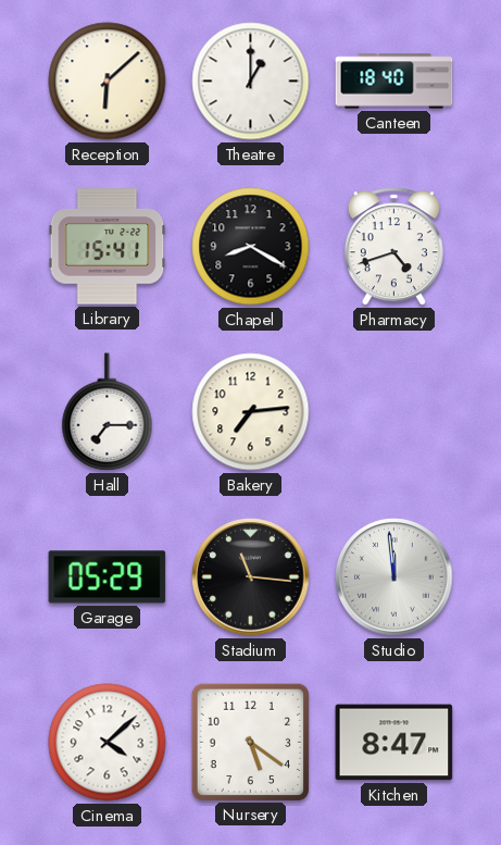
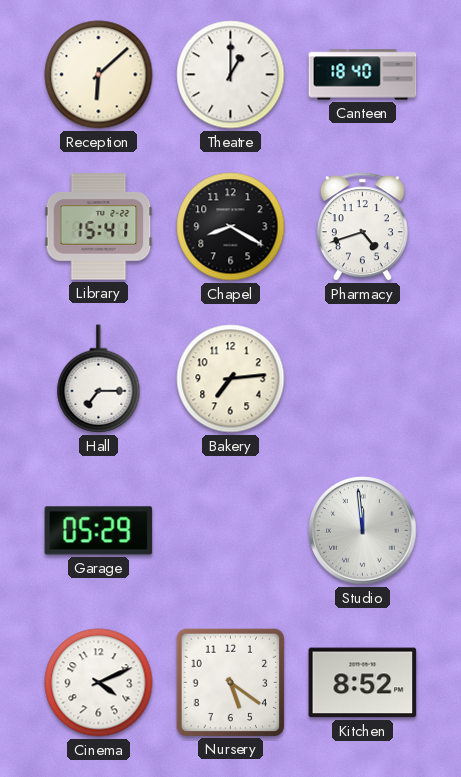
Stadium: 11:16 -> none (251, 577)
Cinema: 4:08 -> 4:11 (99, 683)
Kitchen: 8:47 -> 8:52 (363, 683)
